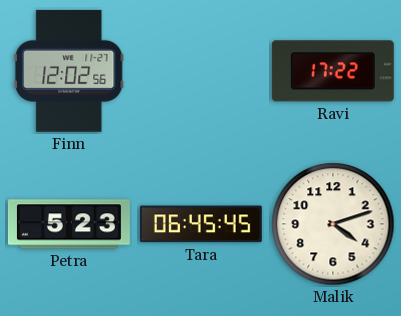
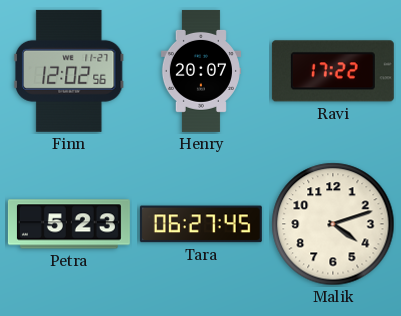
Henry: none -> 20:07 (201, 71)
Tara: 06:45 -> 06:27 (201, 224)
